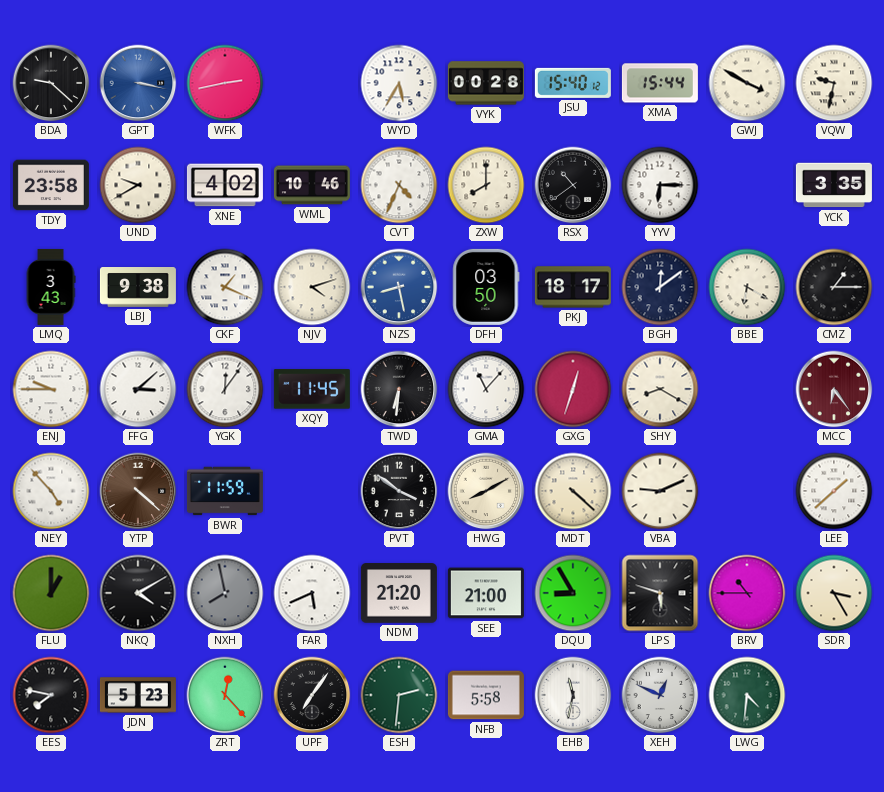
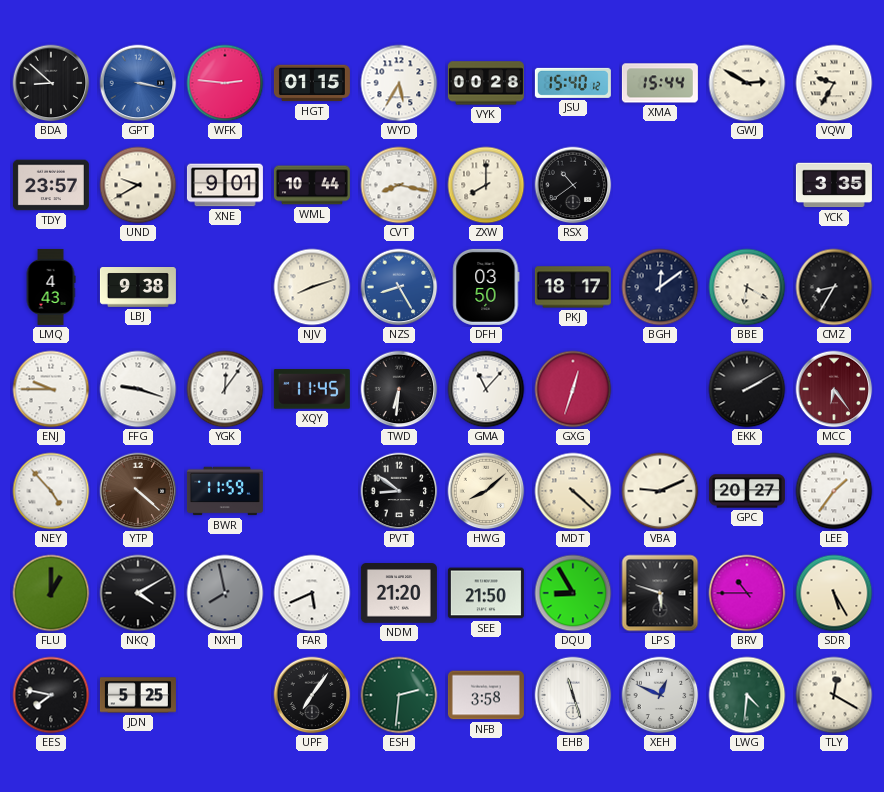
BDA: 9:22 -> 8:52 (51, 83)
WFK: 2:43 -> 2:46 (225, 83)
HGT: none -> 01:15 (312, 83)
GWJ: 3:50 -> 2:50 (747, 83)
VQW: 9:32 -> 9:35 (834, 83)
TDY: 23:58 -> 23:57 (51, 185)
XNE: 4:02 -> 9:01 (225, 185)
WML: 10:46 -> 10:44 (312, 185)
CVT: 4:34 -> 8:17 (399, 185)
YYV: 6:15 -> none (660, 185)
LMQ: 3:43 -> 4:43 (51, 287)
CKF: 1:19 -> none (225, 287)
NJV: 4:12 -> 8:12 (312, 287)
NZS: 8:28 -> 8:25 (399, 287)
CMZ: 1:15 -> 8:35 (834, 287)
FFG: 3:08 -> 9:18 (138, 389)
SHY: 8:20 -> none (660, 389)
EKK: none -> 2:10 (747, 389)
PVT: 3:51 -> 8:51 (399, 491)
HWG: 8:10 -> 8:08 (486, 491)
GPC: none -> 20:27 (747, 491)
LEE: 1:38 -> 1:36 (834, 491)
SEE: 21:00 -> 21:50 (486, 593)
SDR: 3:25 -> 5:25 (834, 593)
JDN: 5:23 -> 5:25 (138, 695)
ZRT: 12:23 -> none (225, 695)
NFB: 5:58 -> 3:58 (486, 695)
EHB: 11:32 -> 11:27 (573, 695)
TLY: none -> 12:20 (834, 695)
